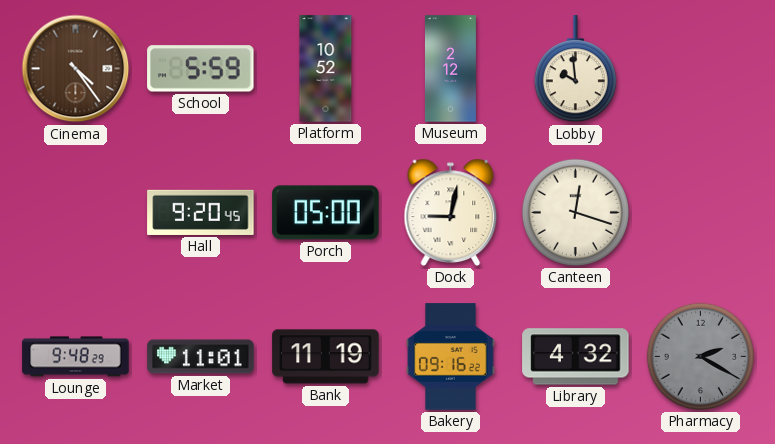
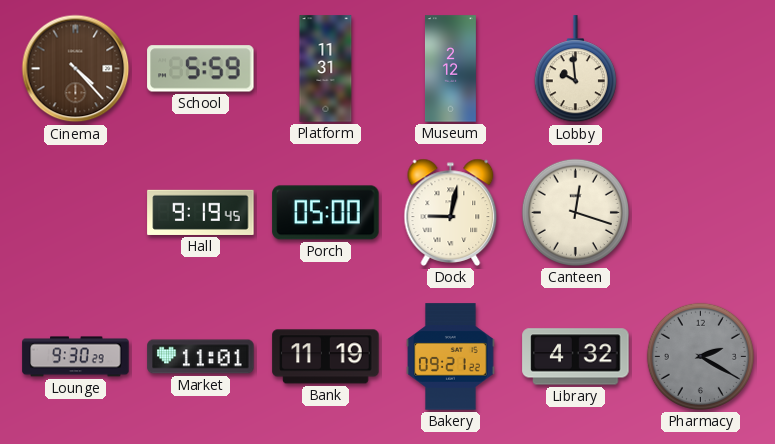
Cinema: 4:24 -> 4:23 (76, 69)
Platform: 10:52 -> 11:31 (326, 69)
Hall: 9:20 -> 9:19 (201, 212)
Lounge: 9:48 -> 9:30 (76, 357)
Bakery: 09:16 -> 09:21 (451, 357)
